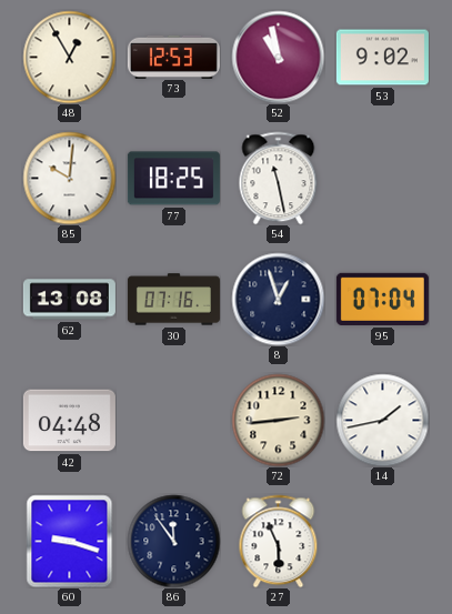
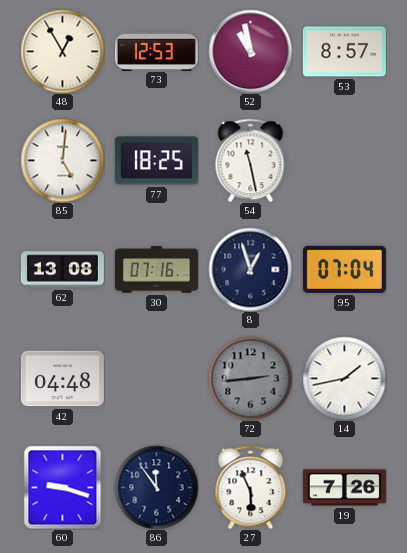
53: 9:02 -> 8:57 (344, 52)
85: 10:01 -> 5:01 (62, 160)
72 dial: cream -> grey (250, 378)
19: none -> 7:26 (344, 488)
